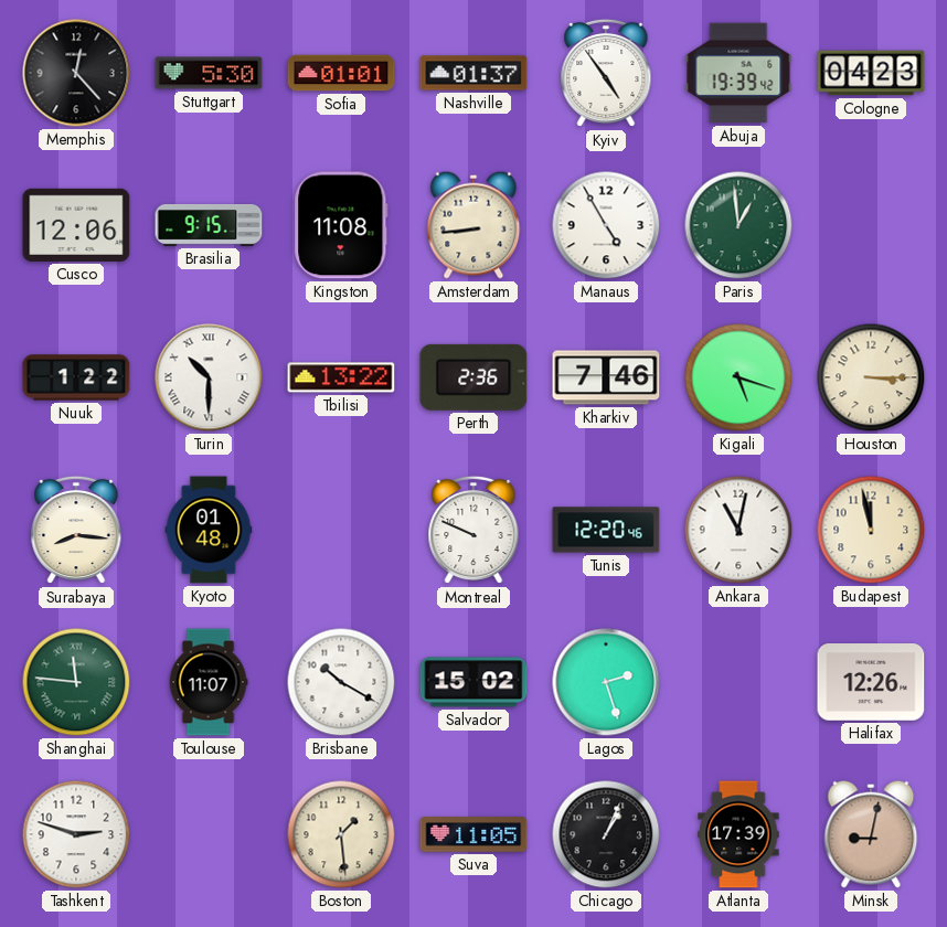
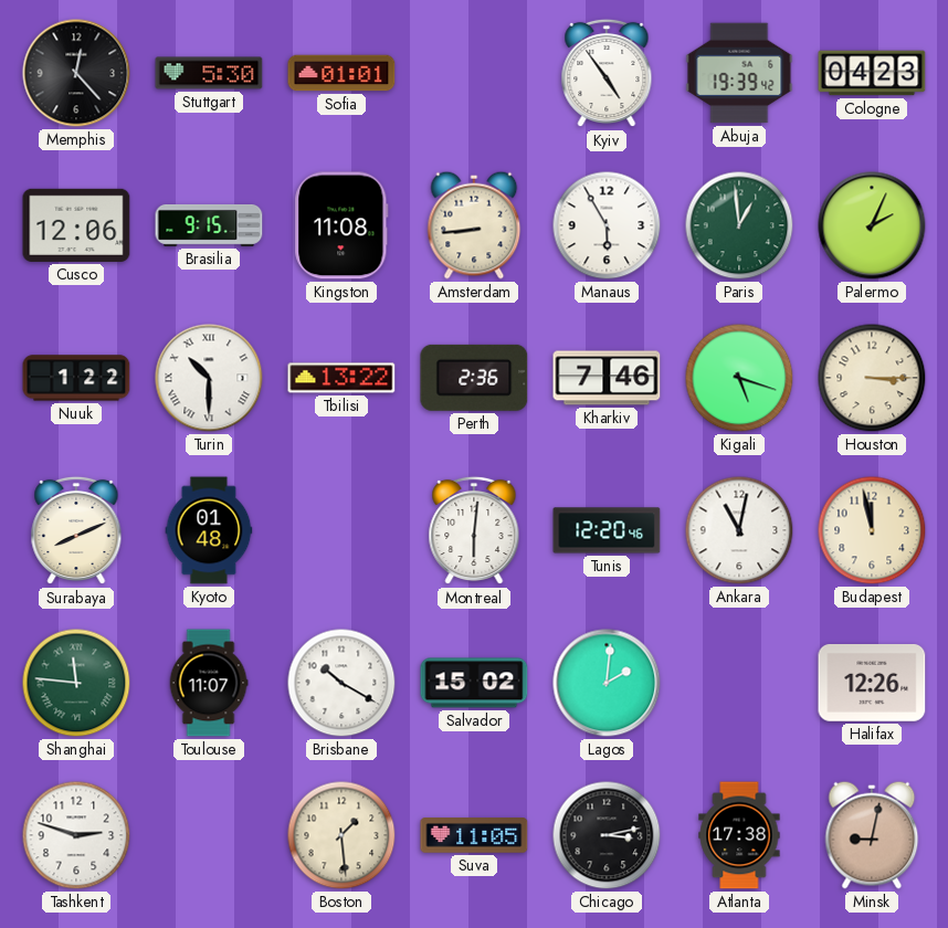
Nashville: 01:37 -> none (474, 73)
Manaus: 4:55 -> 5:55 (607, 225)
Palermo: none -> 2:04 (872, 225)
Surabaya: 8:16 -> 8:11 (76, 530)
Montreal: 9:49 -> 6:01 (474, 530)
Lagos: 2:27 -> 2:01 (607, 683)
Chicago: 1:04 -> 3:13 (607, 835)
Atlanta: 17:39 -> 17:38 (739, 835)
